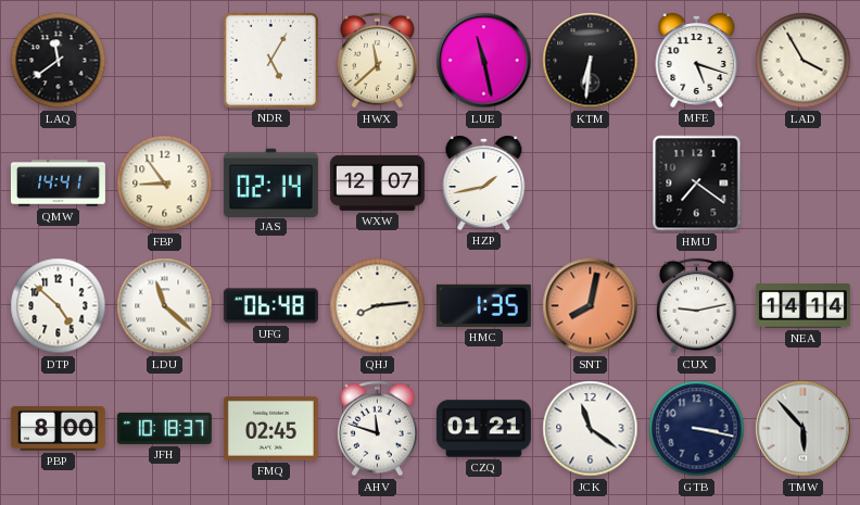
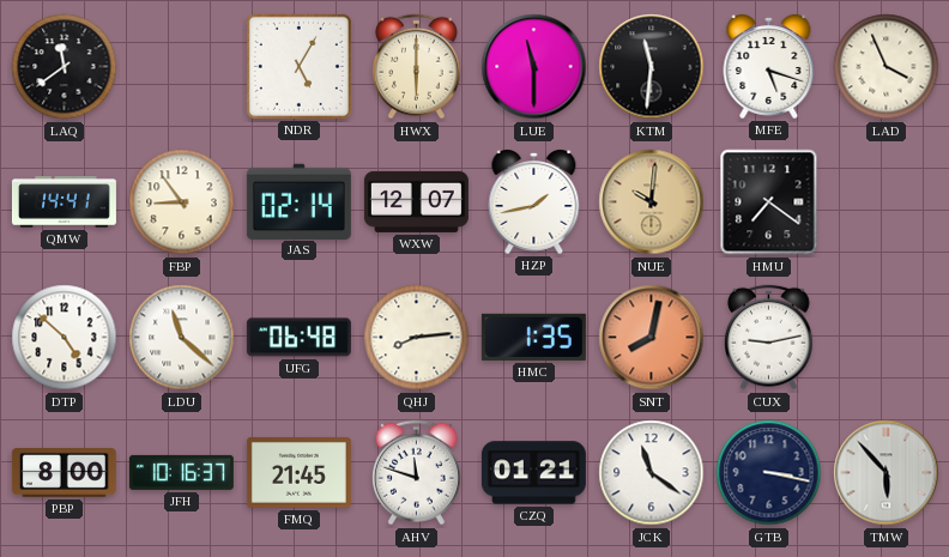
HWX: 11:38 -> 6:00 (417, 67)
LUE: 11:28 -> 11:30 (534, 67)
KTM: 6:31 -> 11:31 (652, 67)
LAD: 3:55 -> 3:56 (887, 67)
NUE: none -> 10:01 (652, 202)
NEA: 14:14 -> none (802, 306)
JFH: 10:18 -> 10:16 (181, 472)
FMQ: 02:45 -> 21:45 (298, 473)
